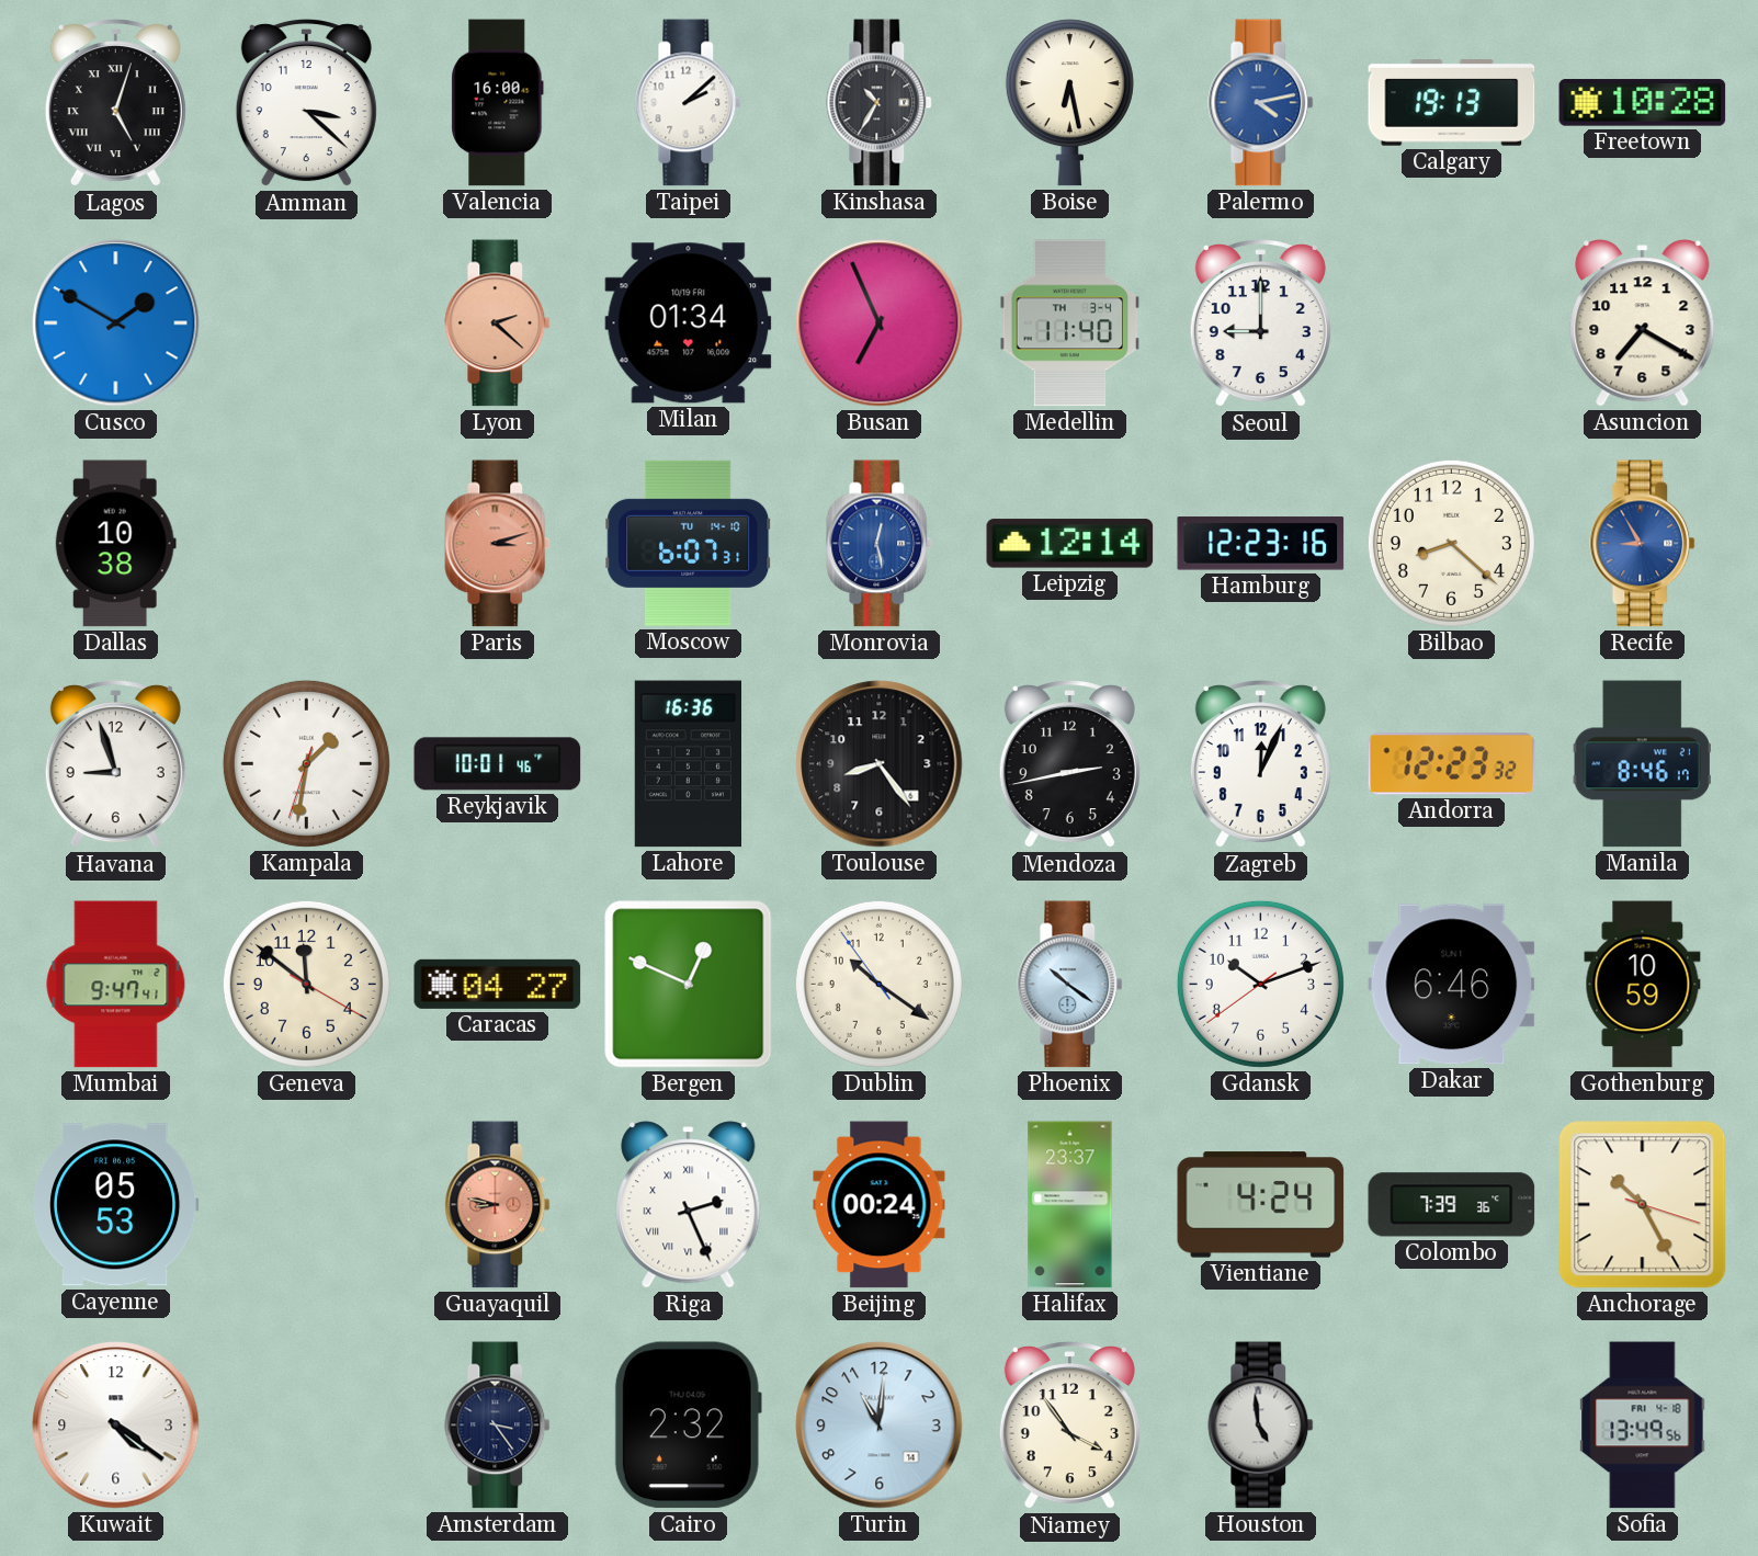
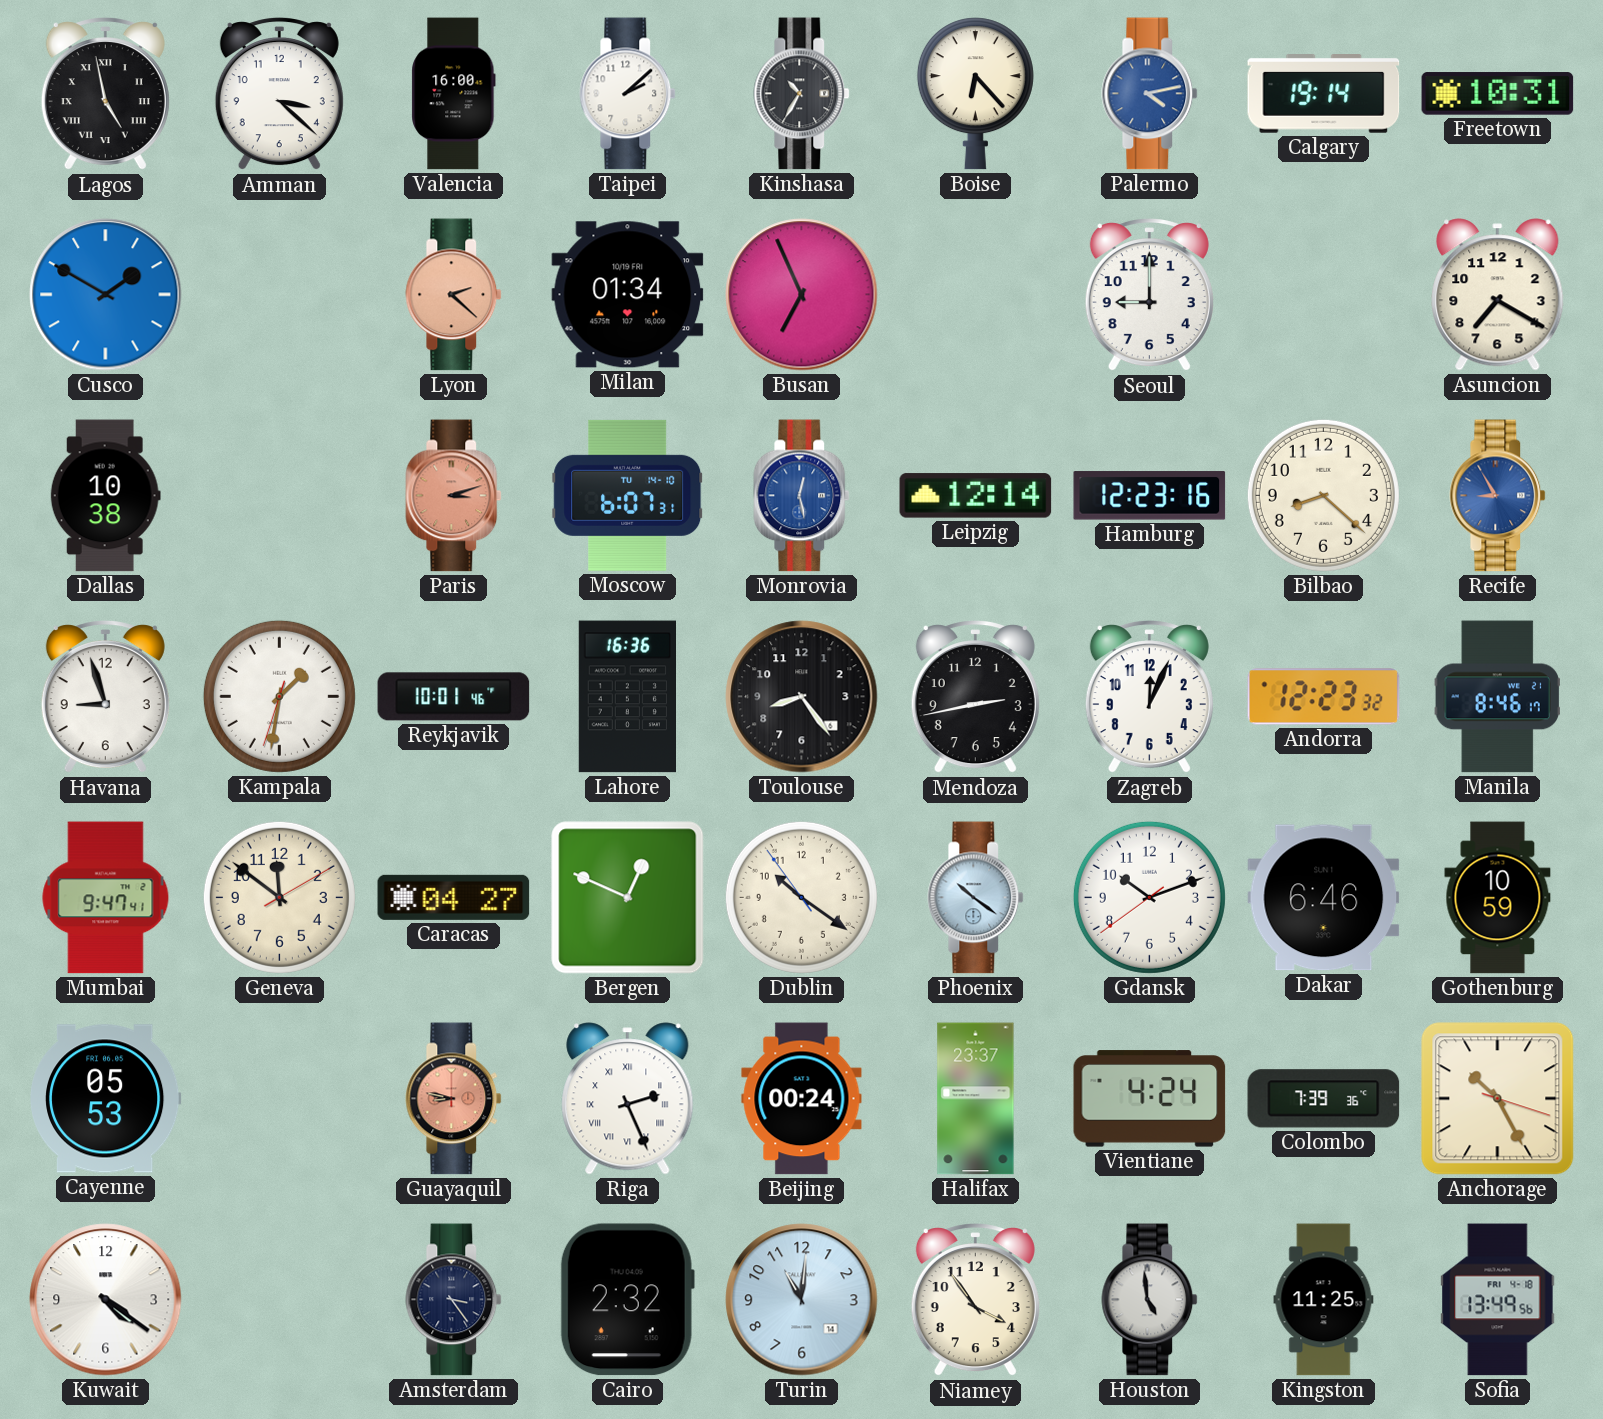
Lagos: 5:03 -> 4:58 (105, 95)
Boise: 6:28 -> 6:23 (975, 94)
Calgary: 19:13 -> 19:14 (1324, 94)
Freetown: 10:28 -> 10:31 (1498, 94)
Medellin: 11:40 -> none (1070, 323)
Geneva: 11:51:20 -> 11:51:10 (279, 897)
Kingston: none -> 11:25 (1324, 1300)
